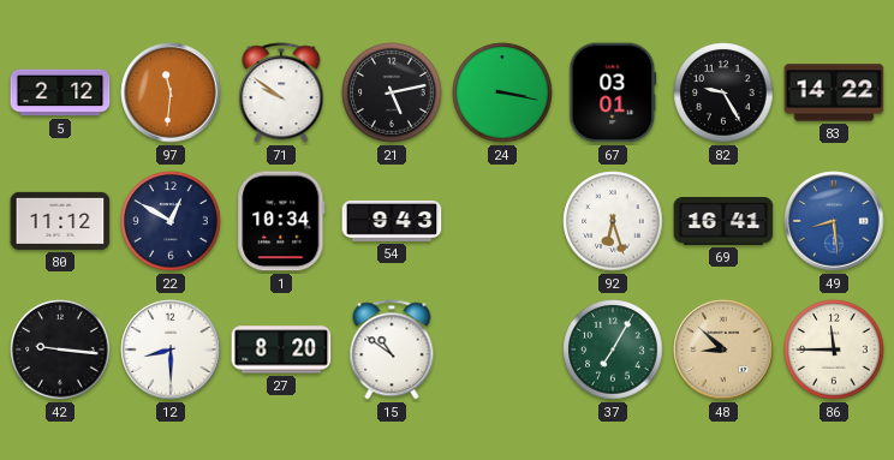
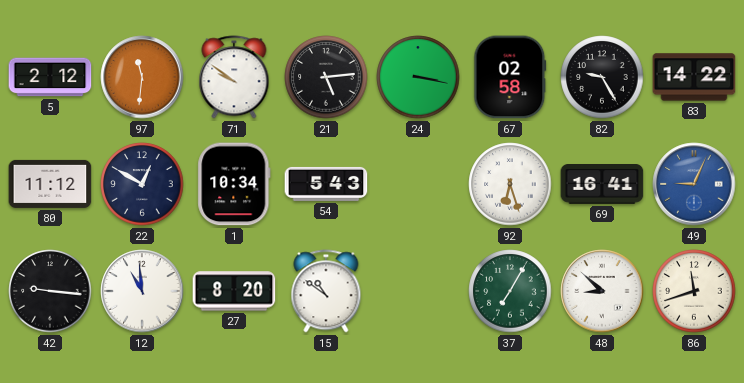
21: 5:13 -> 5:14 (326, 77)
67: 03:01 -> 02:58 (510, 77)
54: 9:43 -> 5:43 (326, 184)
49: 8:29 -> 9:04 (694, 184)
12: 8:30 -> 10:59 (142, 291)
48 dial: champagne -> white (602, 291)
86: 11:45 -> 11:42 (694, 291)
